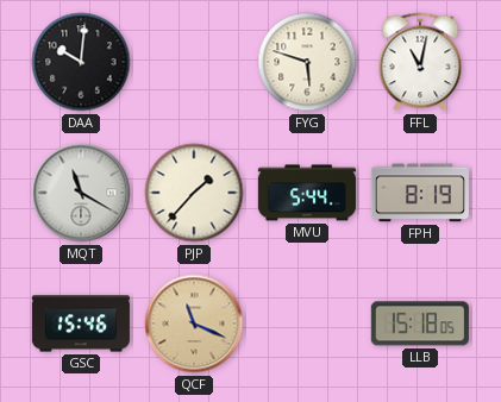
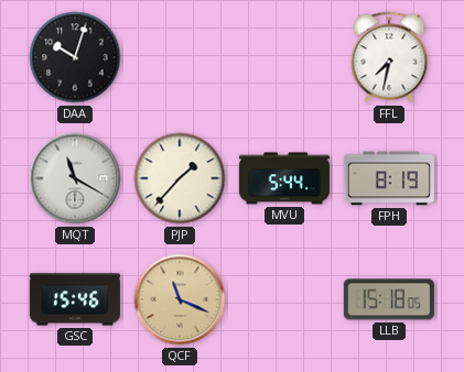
DAA: 10:01 -> 10:03 (75, 57)
FYG: 5:48 -> none (307, 62)
FFL: 11:02 -> 7:32 (389, 57)
